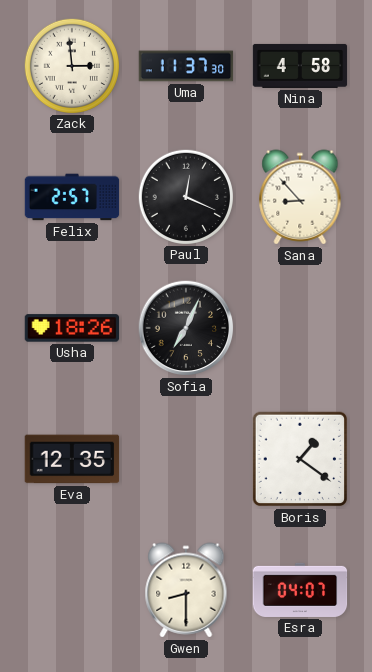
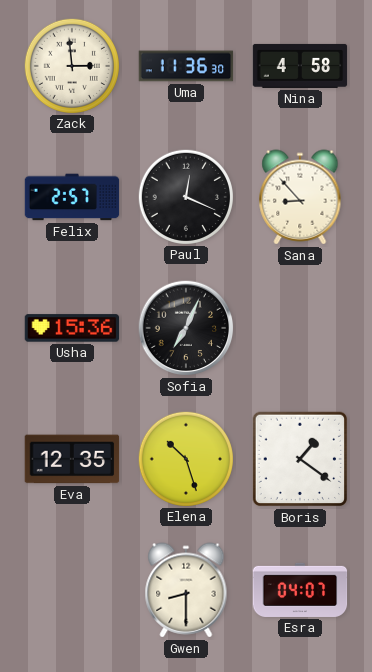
Uma: 11:37 -> 11:36 (186, 66)
Usha: 18:26 -> 15:36 (72, 328)
Elena: none -> 10:27 (185, 458)
